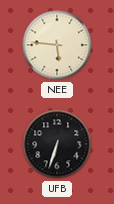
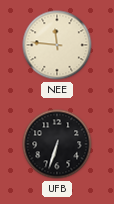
NEE: 5:46 -> 11:46 (57, 45)
